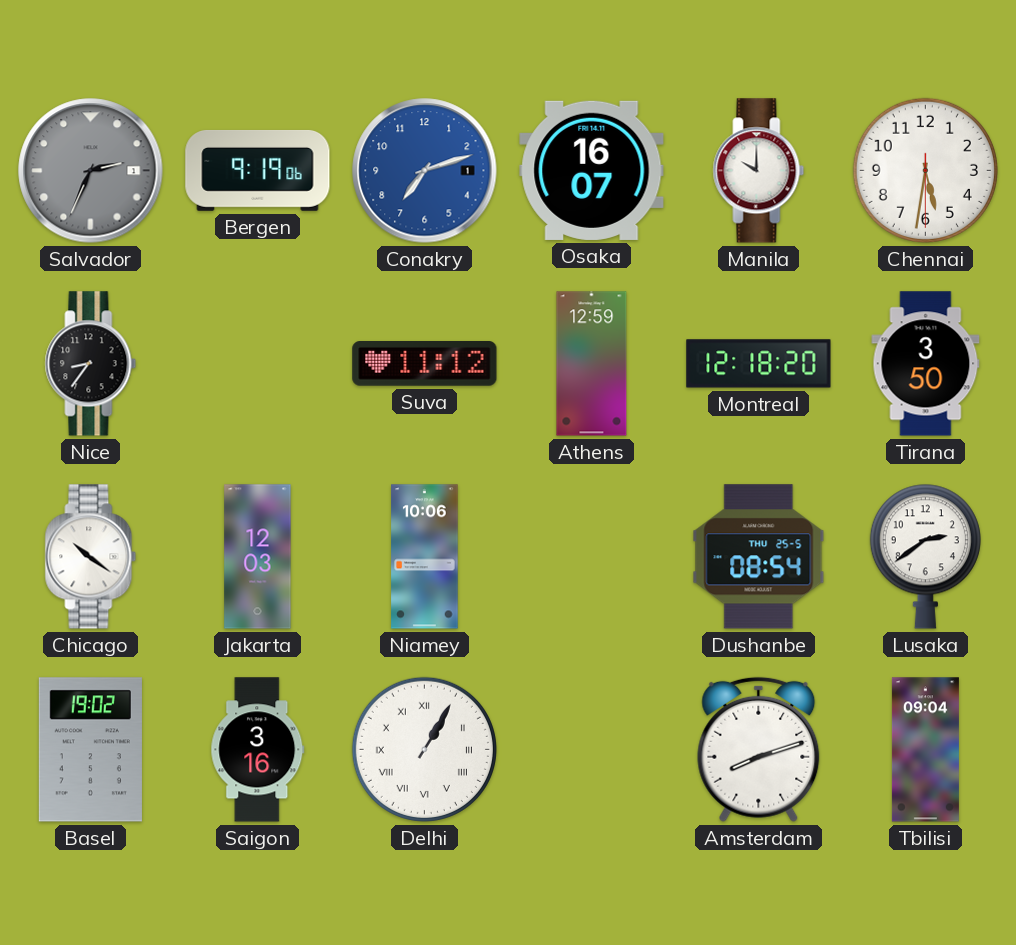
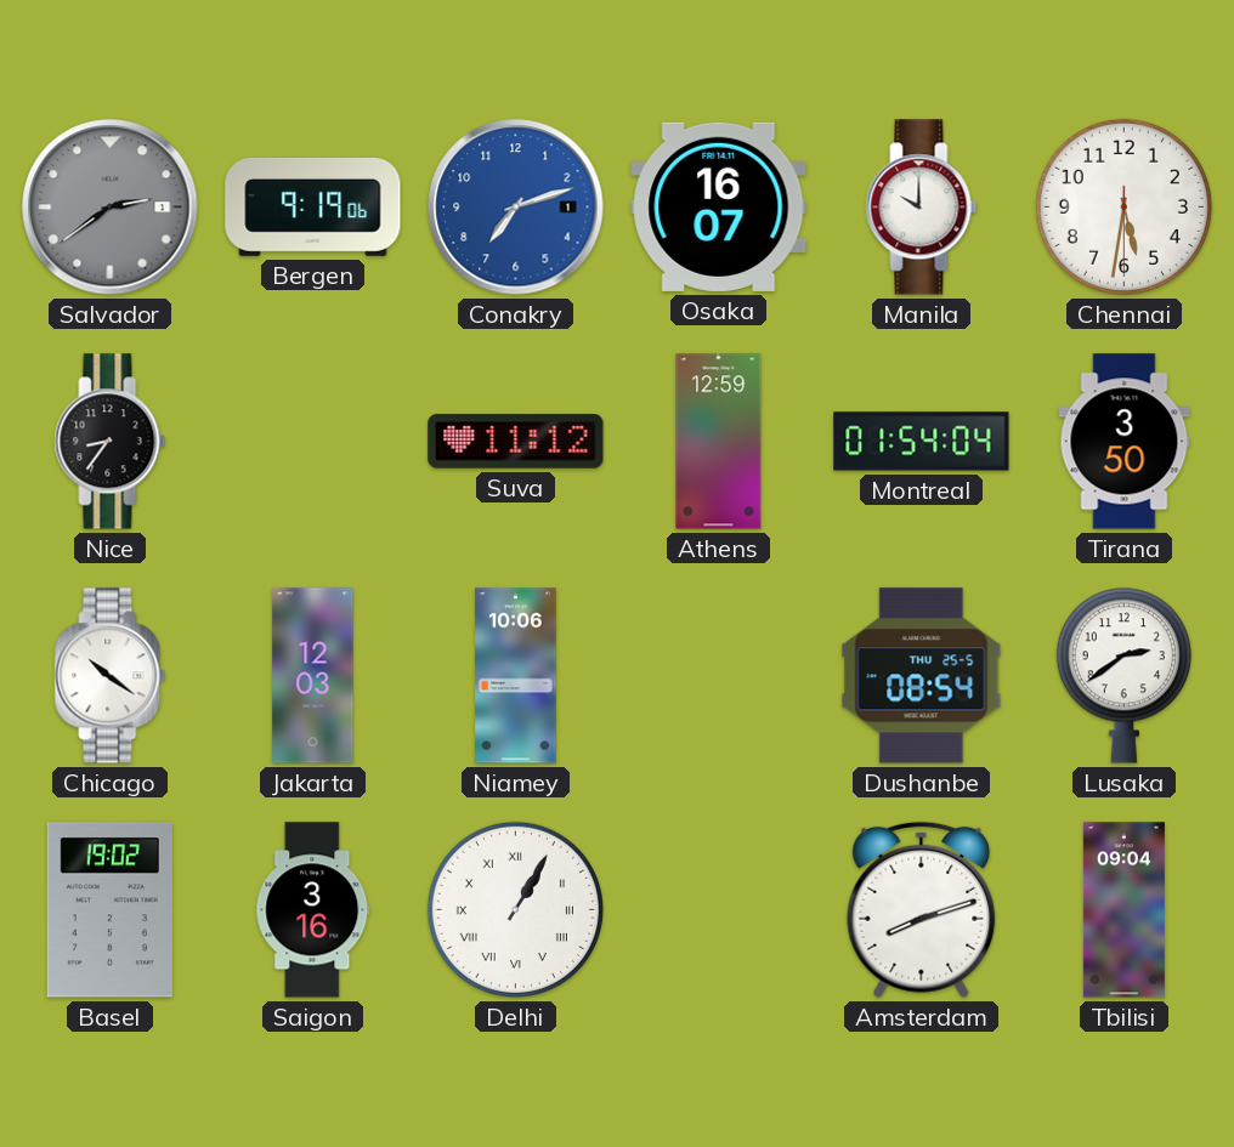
Salvador: 2:34 -> 2:39 (111, 208)
Montreal: 12:18 -> 01:54 (922, 442)
